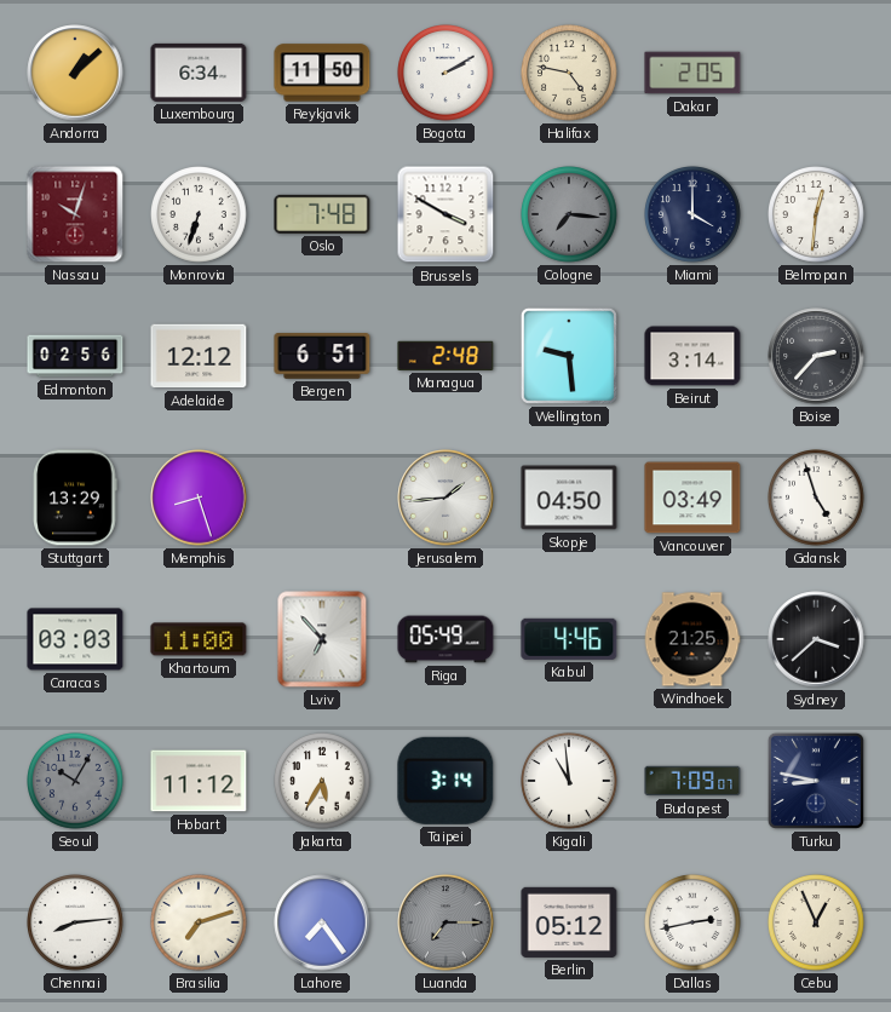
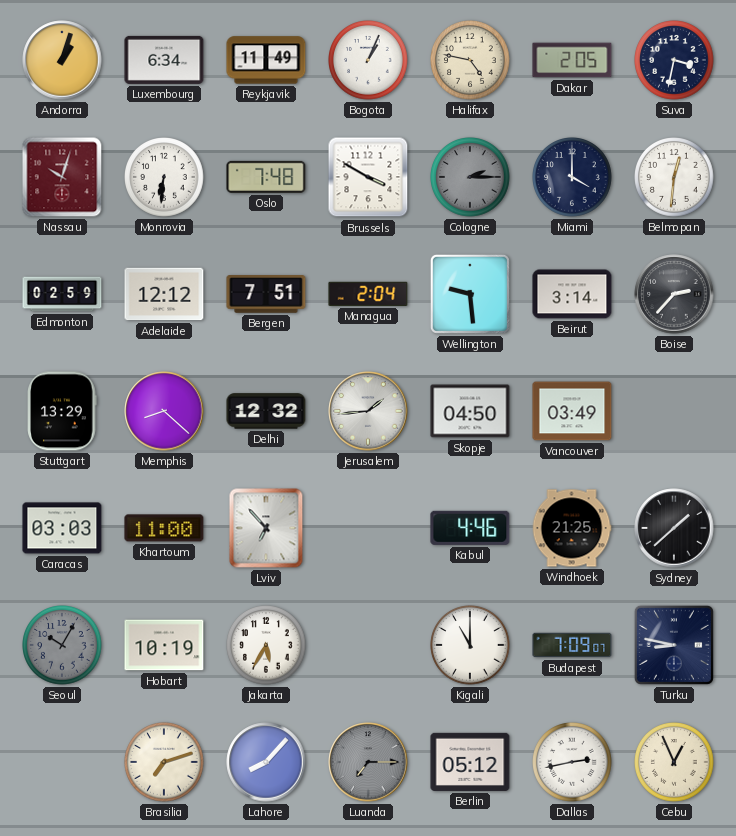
Andorra: 1:08 -> 1:03 (62, 60)
Reykjavik: 11:50 -> 11:49 (266, 60)
Bogota: 2:10 -> 1:04 (369, 61)
Suva: none -> 3:32 (675, 61)
Monrovia: 6:33 -> 6:31 (165, 178)
Cologne: 7:16 -> 2:15 (471, 178)
Edmonton: 02:56 -> 02:59 (62, 294)
Bergen: 6:51 -> 7:51 (266, 294)
Managua: 2:48 -> 2:04 (368, 294)
Memphis: 8:27 -> 8:22 (164, 411)
Delhi: none -> 12:32 (266, 411)
Gdansk: 4:57 -> none (817, 499)
Riga: 05:49 -> none (445, 639)
Sydney: 3:38 -> 1:38 (674, 528)
Hobart: 11:12 -> 10:19 (164, 645)
Taipei: 3:14 -> none (445, 781)
Kigali: 10:59 -> 11:00 (471, 646)
Chennai: 8:14 -> none (76, 924)
Lahore: 7:24 -> 8:07 (266, 762)
